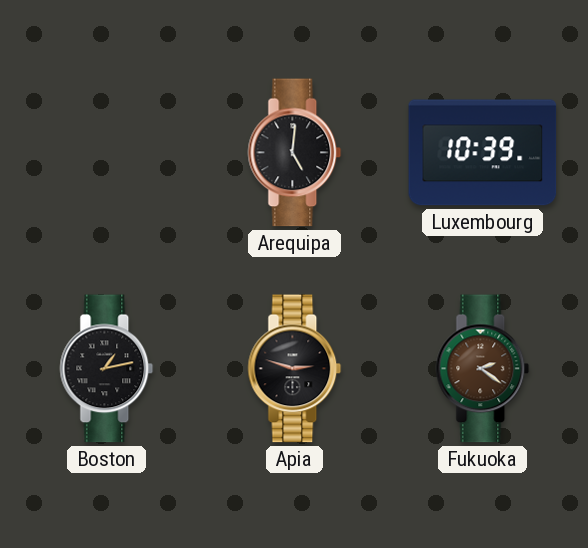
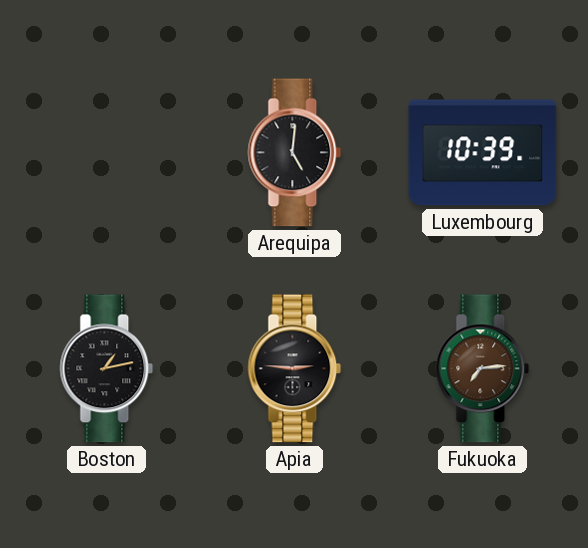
Apia: 2:48 -> 2:46 (295, 369)
Fukuoka: 2:21 -> 7:14 (483, 369)
